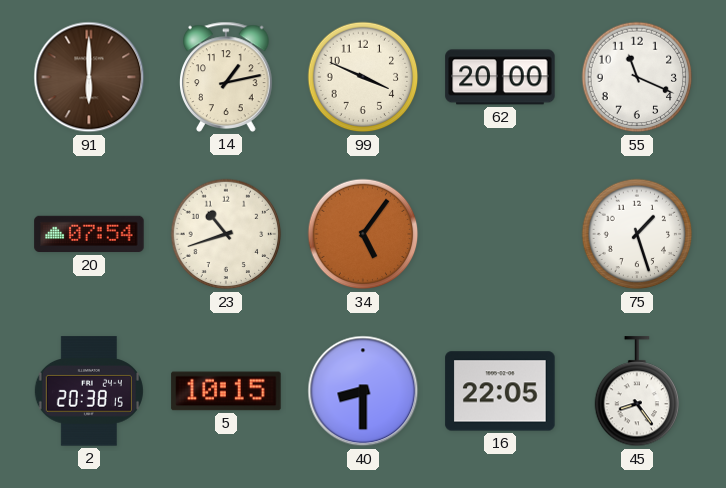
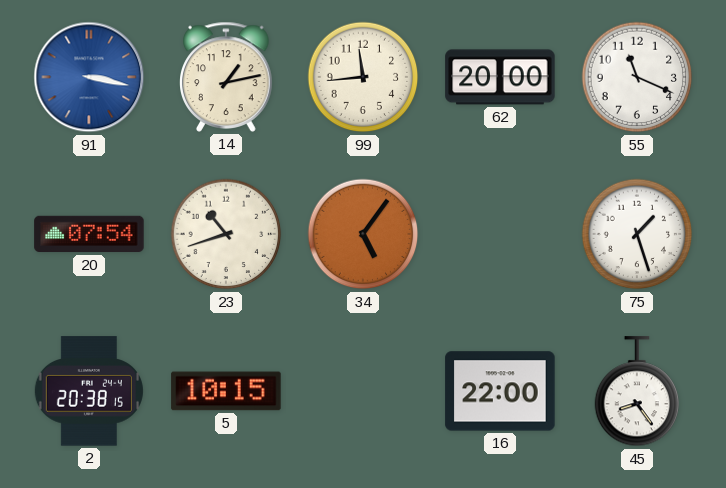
91: 6:00 -> 3:17 (89, 77)
91 dial: brown -> blue (89, 77)
99: 3:49 -> 11:44 (363, 77)
40: 8:30 -> none (363, 391)
16: 22:05 -> 22:00 (500, 391)
